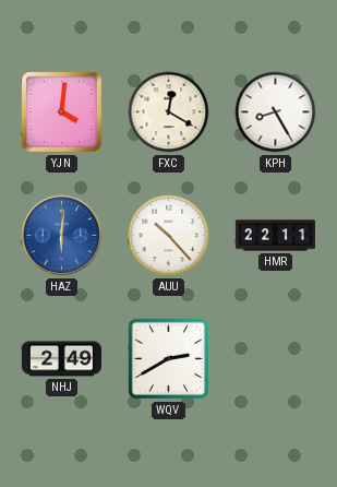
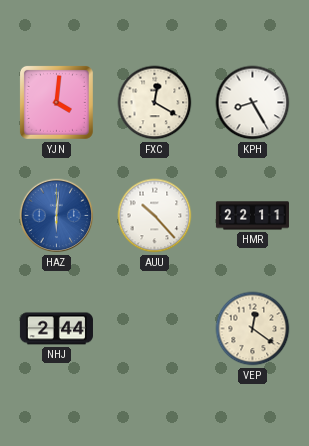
NHJ: 2:49 -> 2:44 (56, 329)
WQV: 2:40 -> none (169, 359)
VEP: none -> 12:21 (253, 329)
